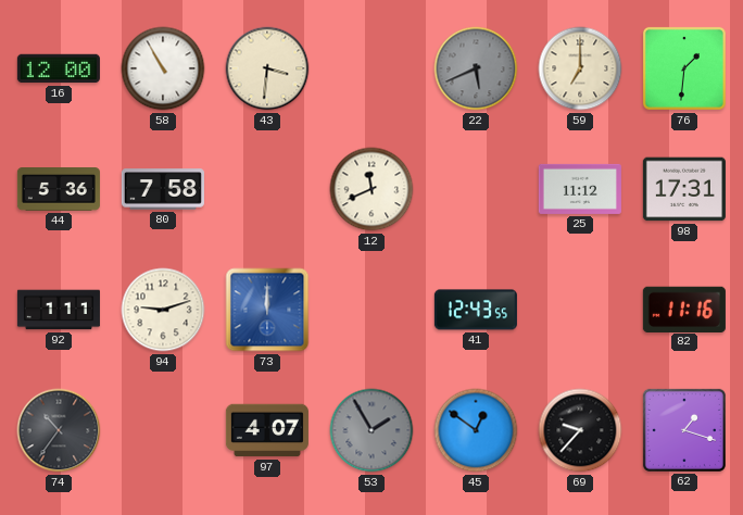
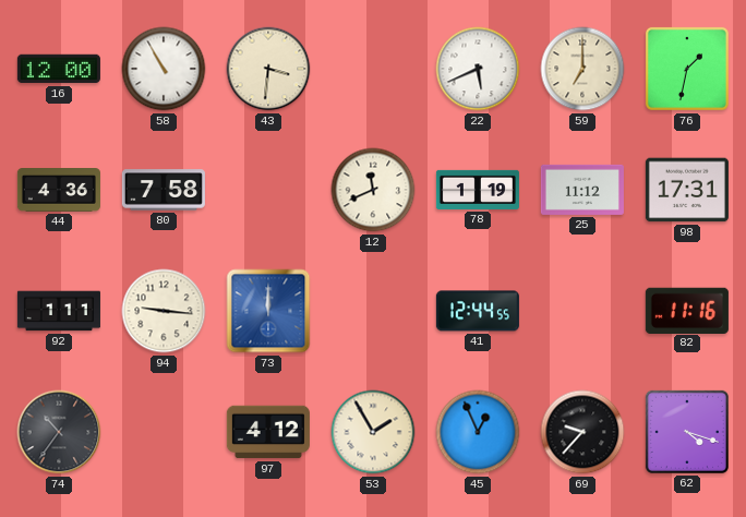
22 dial: grey -> white (478, 69)
76: 1:31 -> 1:32 (687, 69)
44: 5:36 -> 4:36 (59, 191)
78: none -> 1:19 (478, 190)
94: 9:12 -> 9:16 (164, 311)
41: 12:43 -> 12:44 (478, 311)
97: 4:07 -> 4:12 (268, 432)
53 dial: grey -> cream (373, 432)
45: 12:51 -> 12:56 (478, 432)
62: 1:18 -> 4:18 (687, 432)
